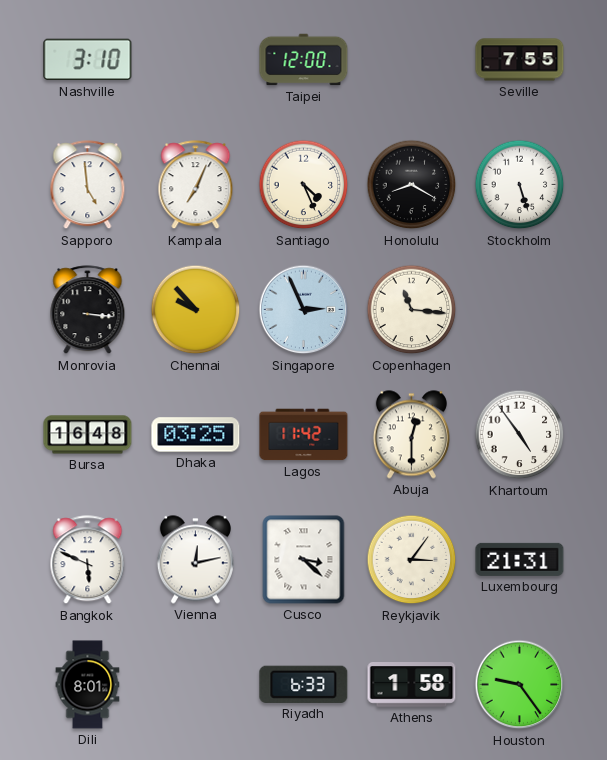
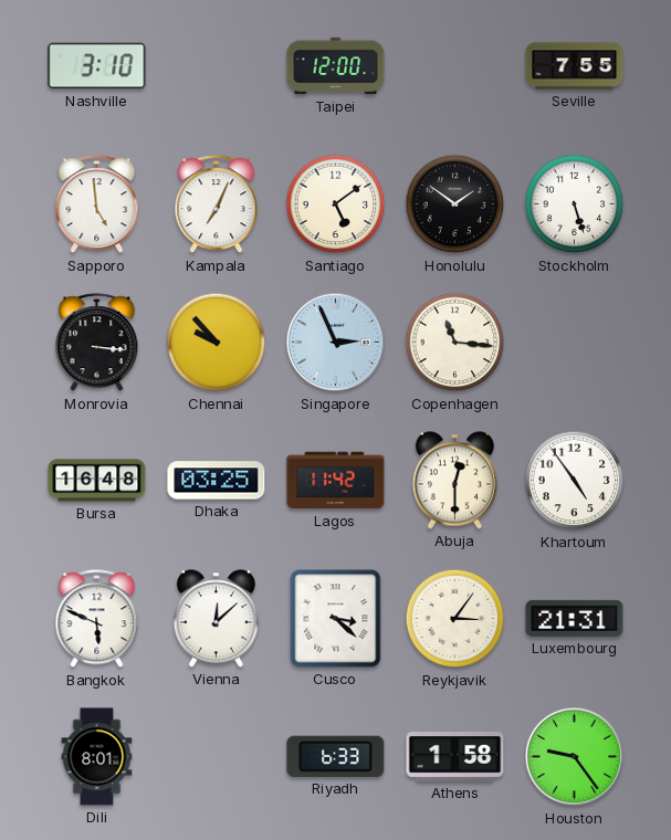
Santiago: 4:26 -> 5:09 (336, 204)
Honolulu: 8:20 -> 1:51 (455, 204)
Vienna: 12:13 -> 12:08 (216, 619)
